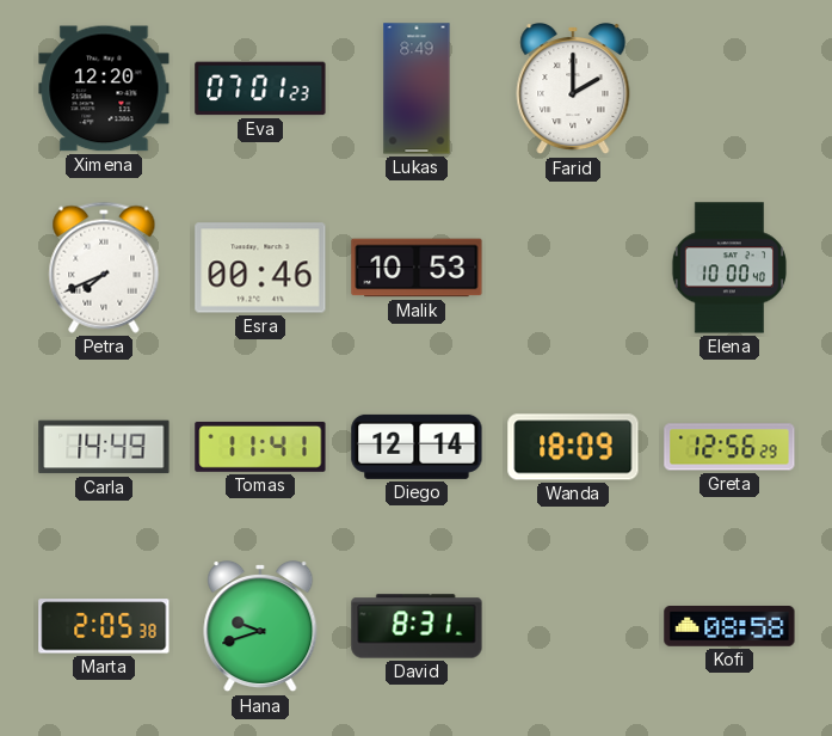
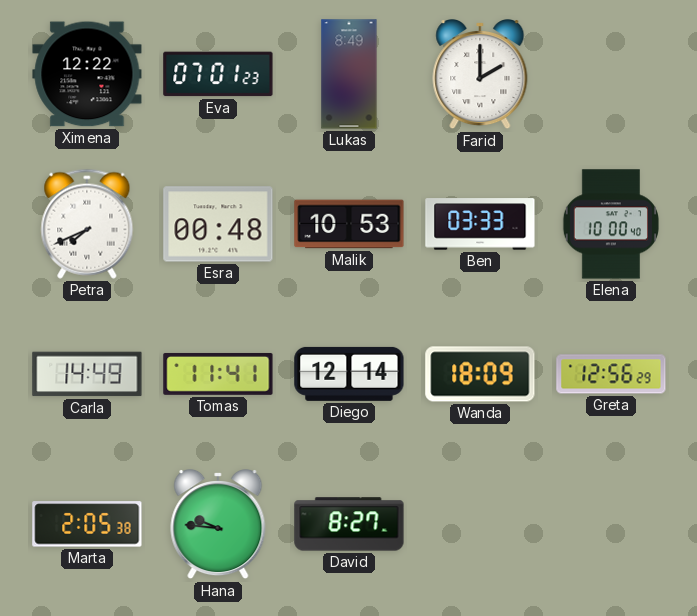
Ximena: 12:20 -> 12:22 (87, 74)
Esra: 00:46 -> 00:48 (218, 224)
Ben: none -> 03:33 (480, 224)
Hana: 9:42 -> 9:46 (218, 524)
David: 8:31 -> 8:27 (349, 524)
Kofi: 08:58 -> none (729, 627)
